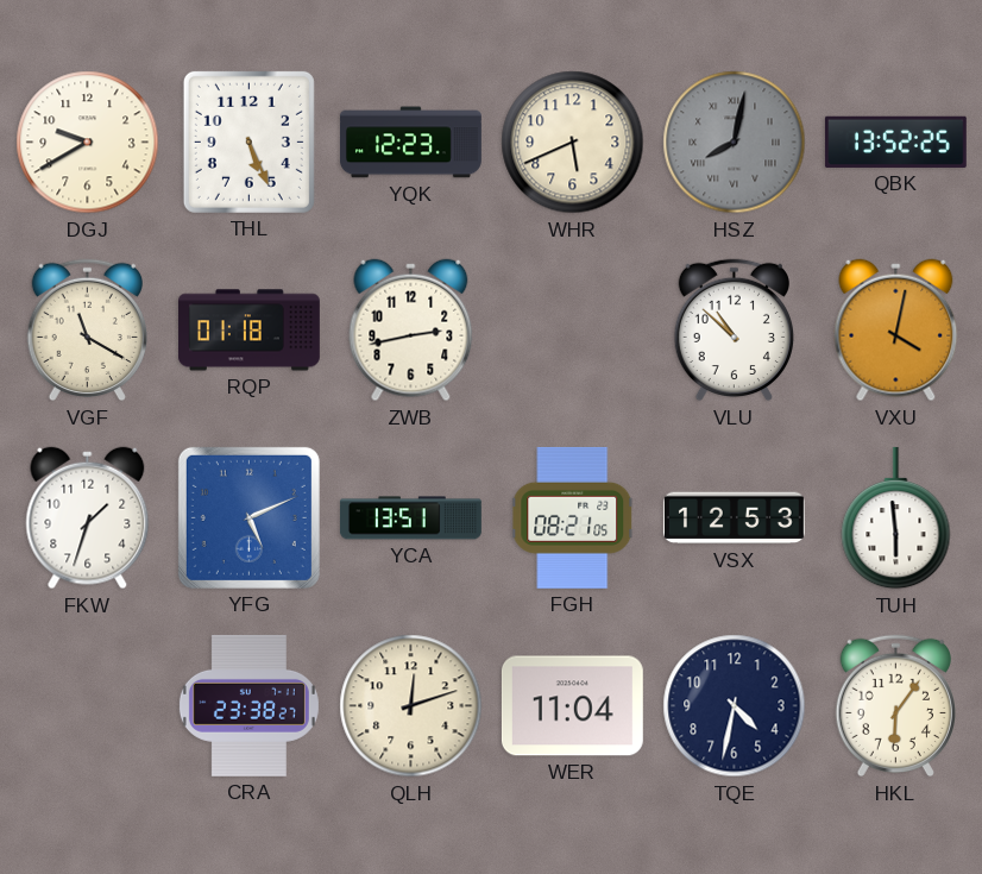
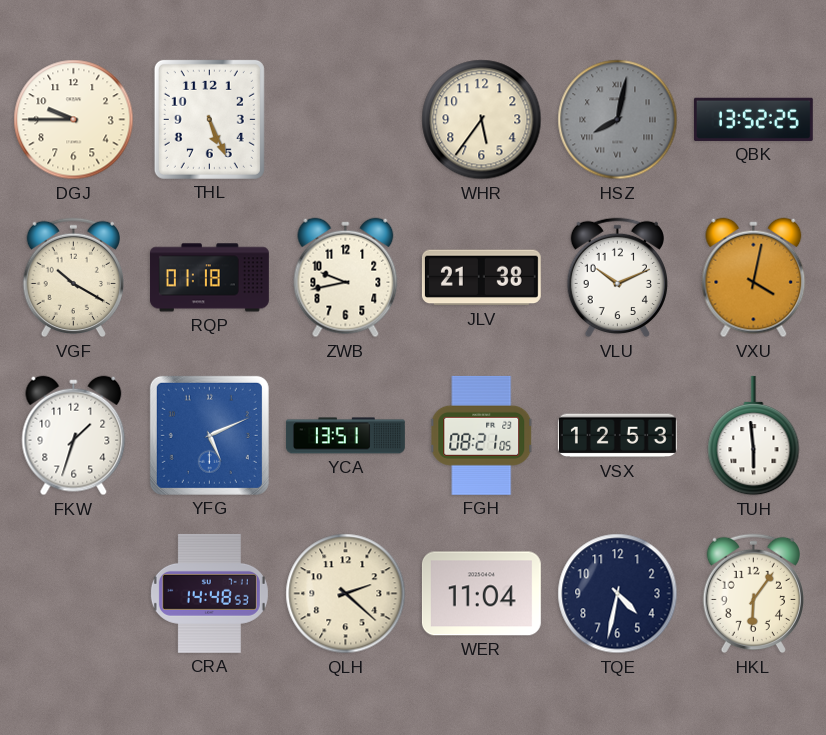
DGJ: 9:40 -> 9:45 (74, 120)
YQK: 12:23 -> none (410, 143)
WHR: 5:41 -> 5:36 (482, 120)
VGF: 11:20 -> 10:20 (73, 278)
ZWB: 2:43 -> 9:43 (346, 278)
JLV: none -> 21:38 (481, 278)
VLU: 10:52 -> 10:11 (617, 278)
CRA: 23:38 -> 14:48 (209, 593)
QLH: 12:12 -> 2:22 (346, 594)
